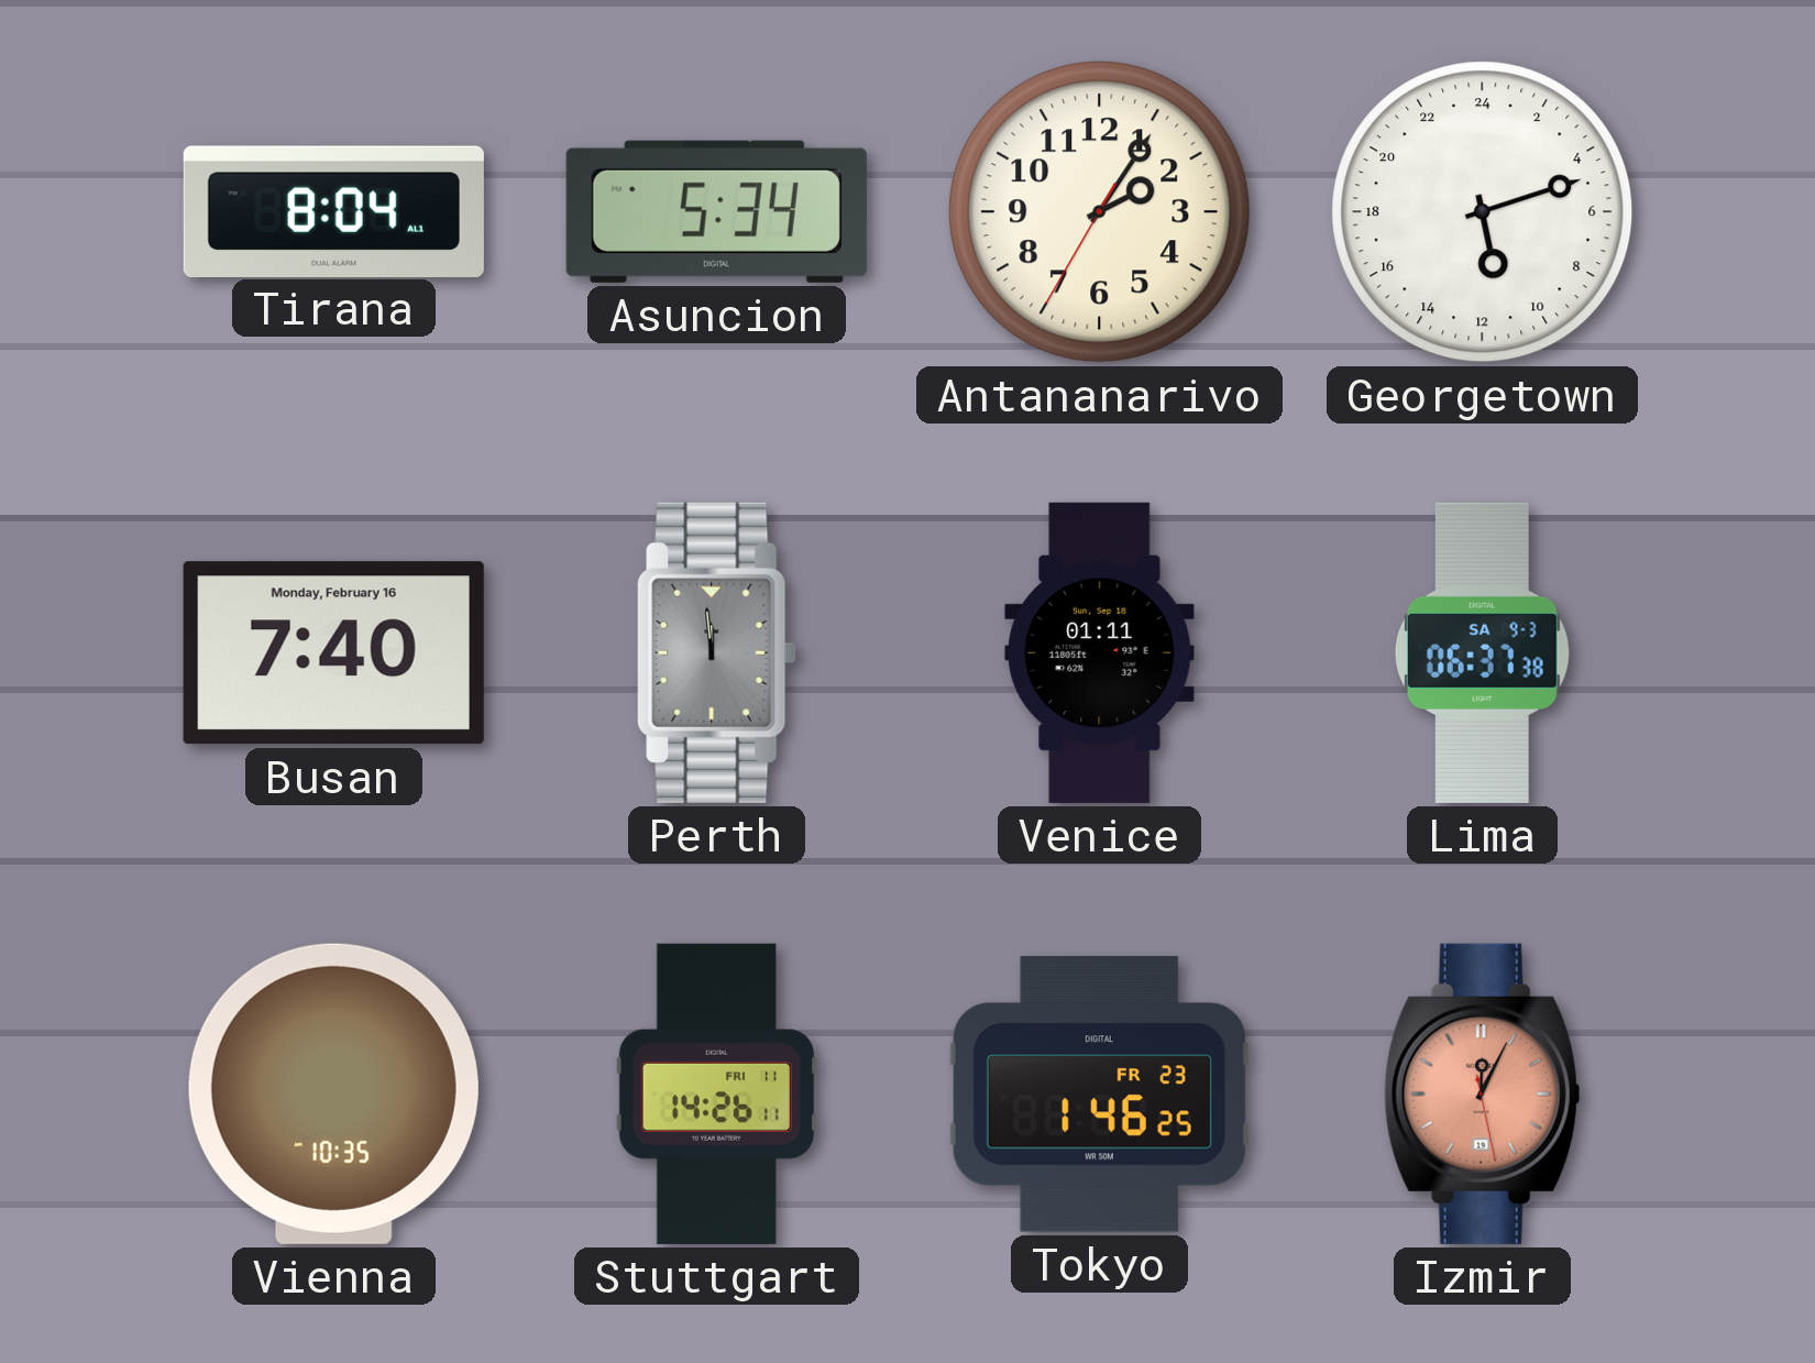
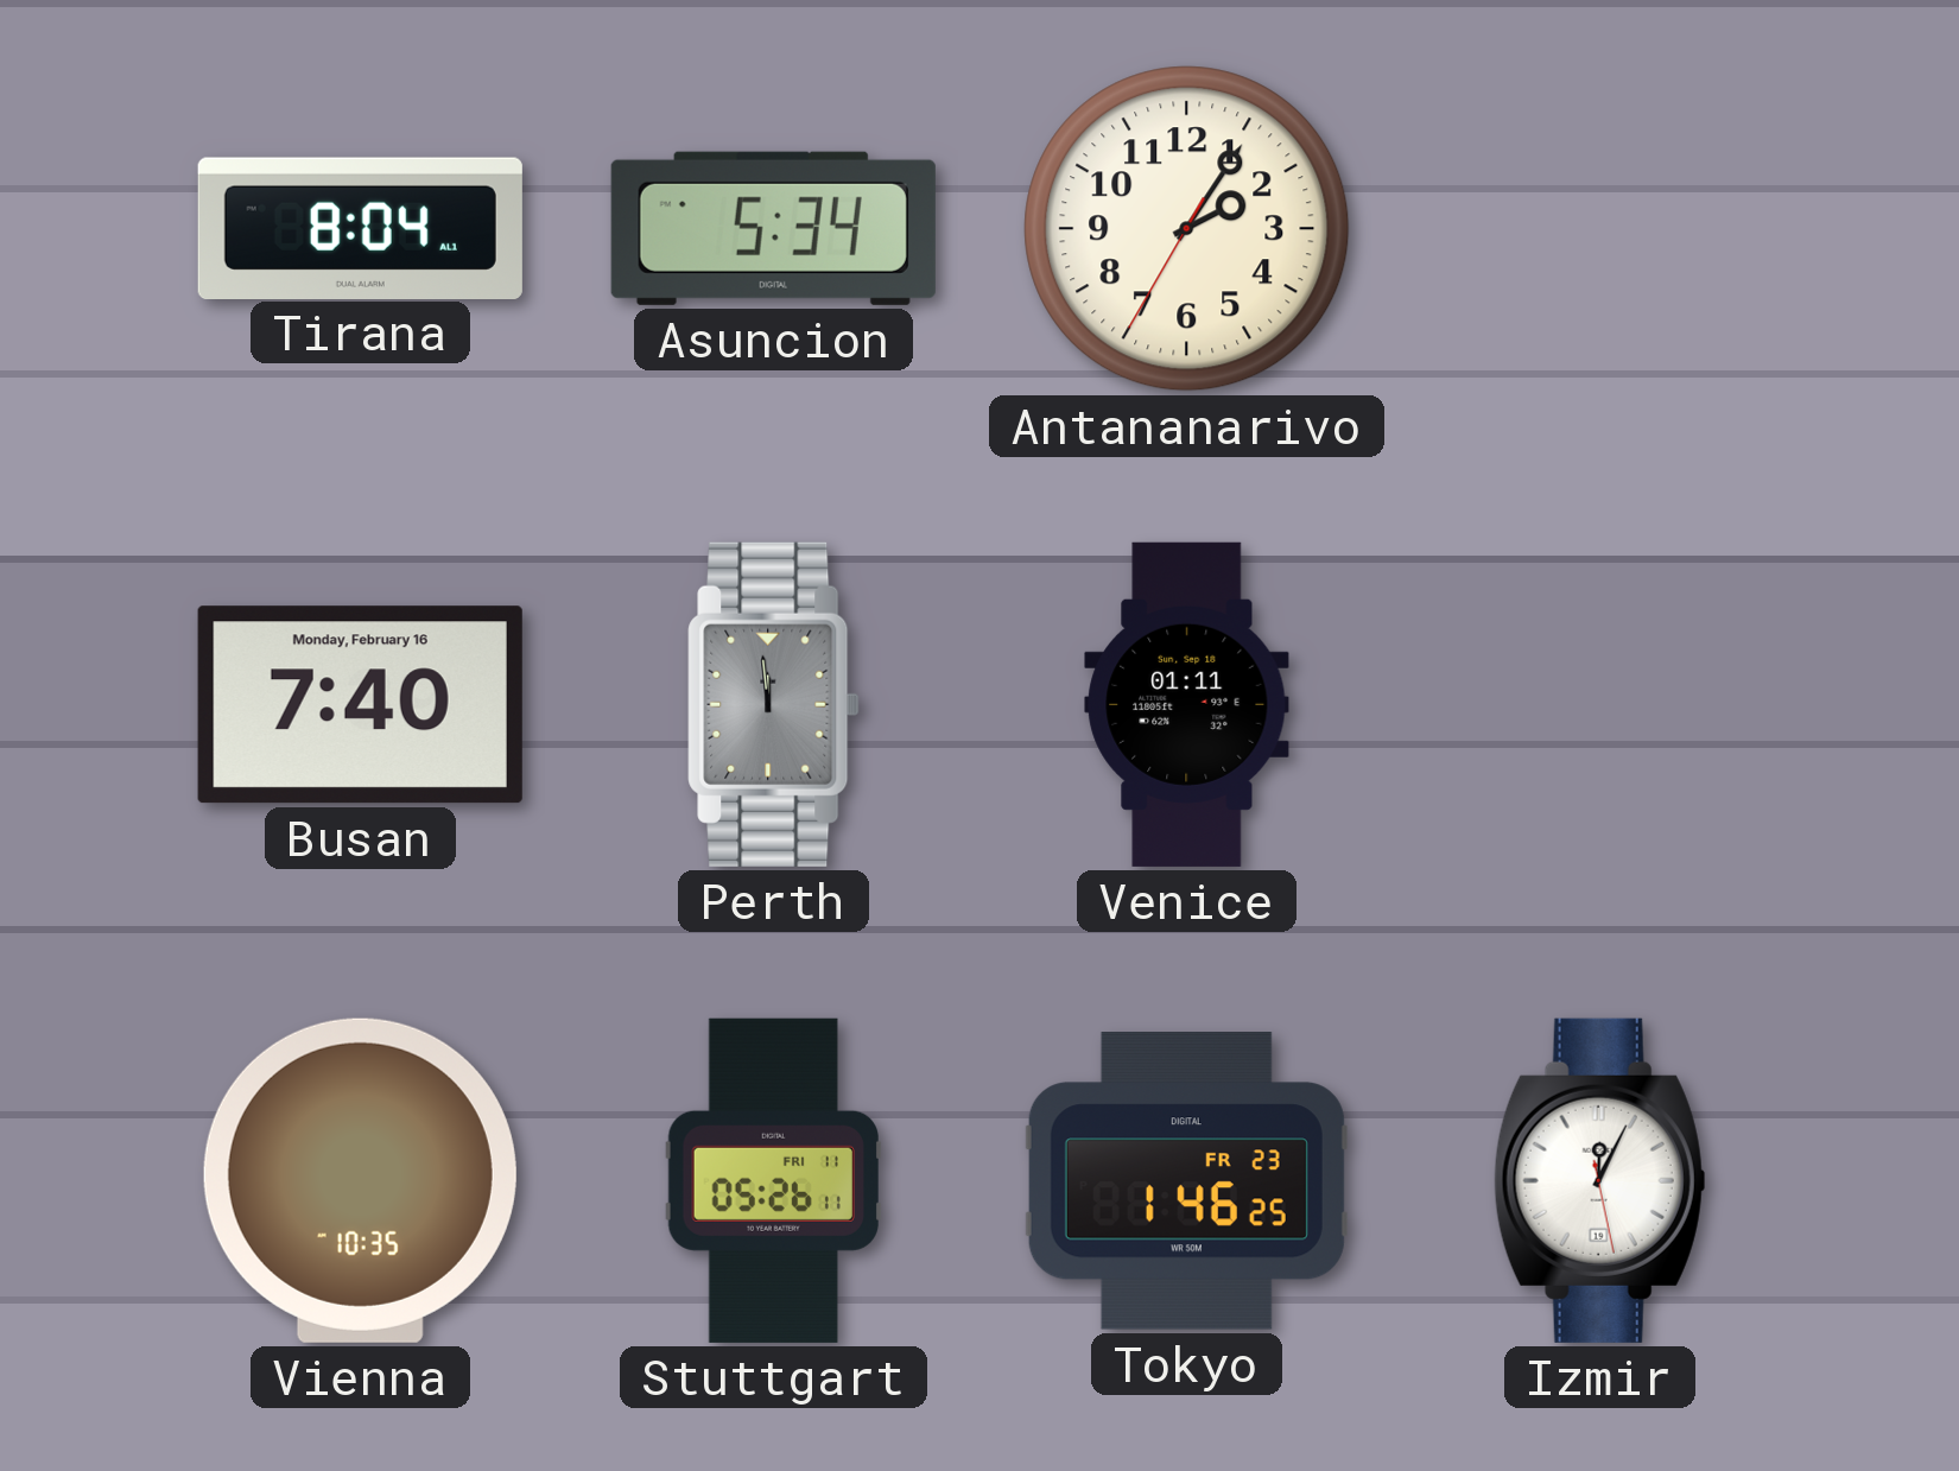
Georgetown: 11:12 -> none (1483, 212)
Lima: 06:37 -> none (1482, 652)
Stuttgart: 14:26 -> 05:26 (773, 1180)
Izmir dial: salmon -> white (1600, 1180)
